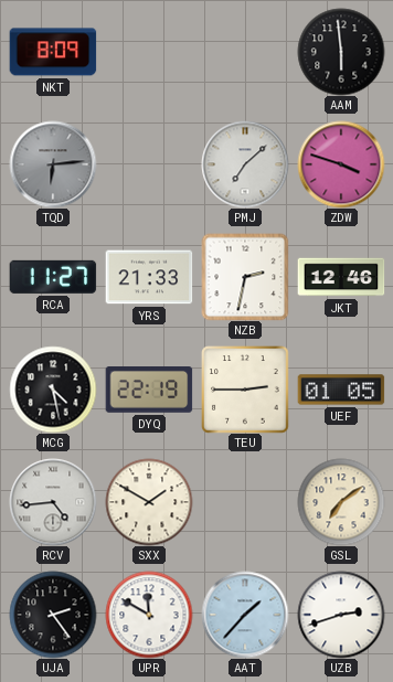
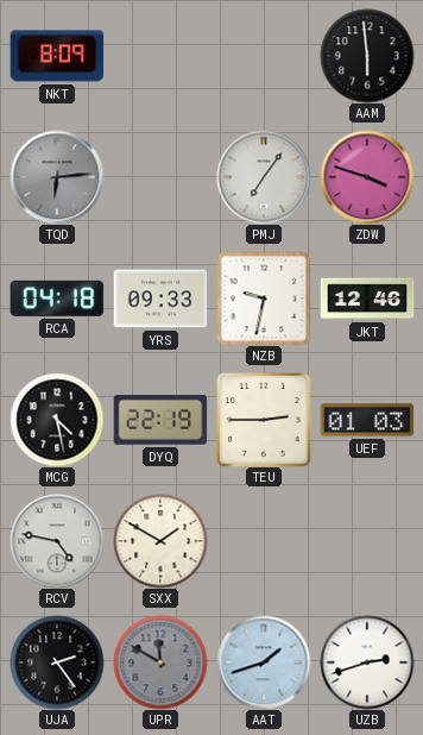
PMJ: 7:08 -> 7:06 (264, 177)
RCA: 11:27 -> 04:18 (57, 299)
YRS: 21:33 -> 09:33 (160, 299)
NZB: 2:32 -> 9:32 (264, 299)
UEF: 01:05 -> 01:03 (367, 420)
RCV: 4:44 -> 4:47 (57, 541)
GSL: 7:09 -> none (341, 502)
UPR dial: white -> grey (160, 662)
AAT: 1:37 -> 1:42 (264, 662)
